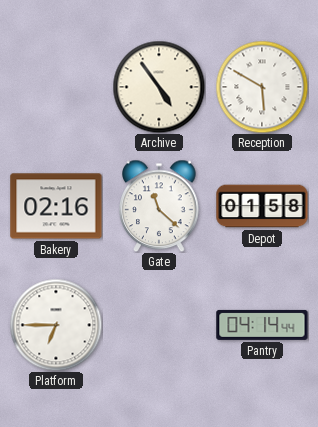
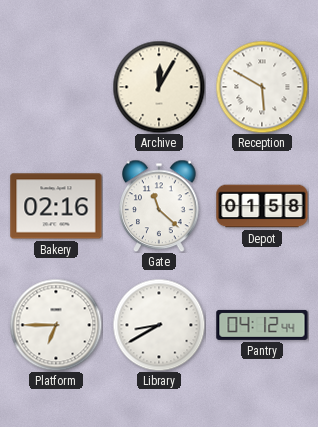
Archive: 4:54 -> 12:05 (159, 87)
Library: none -> 8:40 (159, 325)
Pantry: 04:14 -> 04:12 (262, 325)
